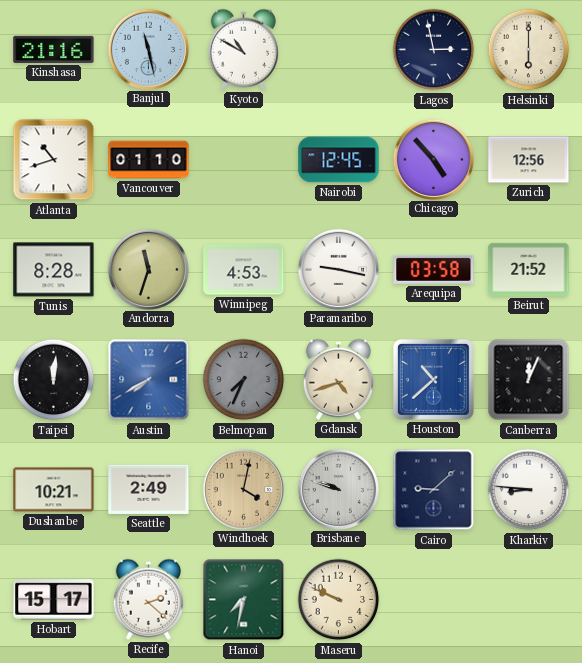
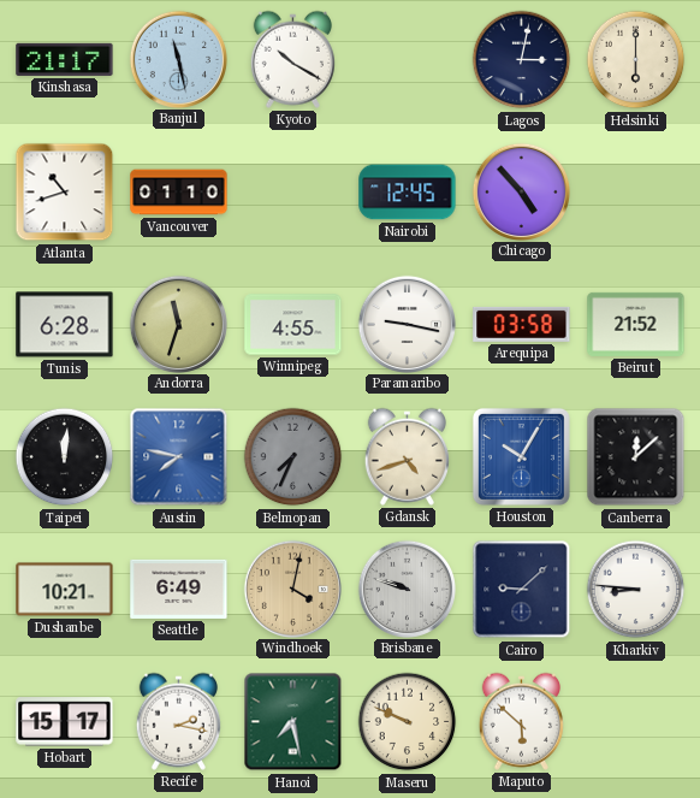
Kinshasa: 21:16 -> 21:17 (65, 59)
Kyoto: 10:50 -> 10:20 (292, 59)
Lagos: 2:58 -> 3:02 (522, 60)
Zurich: 12:56 -> none (529, 160)
Tunis: 8:28 -> 6:28 (65, 325)
Winnipeg: 4:53 -> 4:55 (293, 325)
Austin: 7:40 -> 7:47 (179, 457)
Houston: 10:38 -> 10:05 (521, 456)
Canberra: 12:04 -> 12:08 (636, 457)
Seattle: 2:49 -> 6:49 (179, 589)
Recife: 2:22 -> 2:17 (178, 721)
Hanoi: 7:32 -> 7:28 (293, 722)
Maputo: none -> 5:52 (521, 721)
